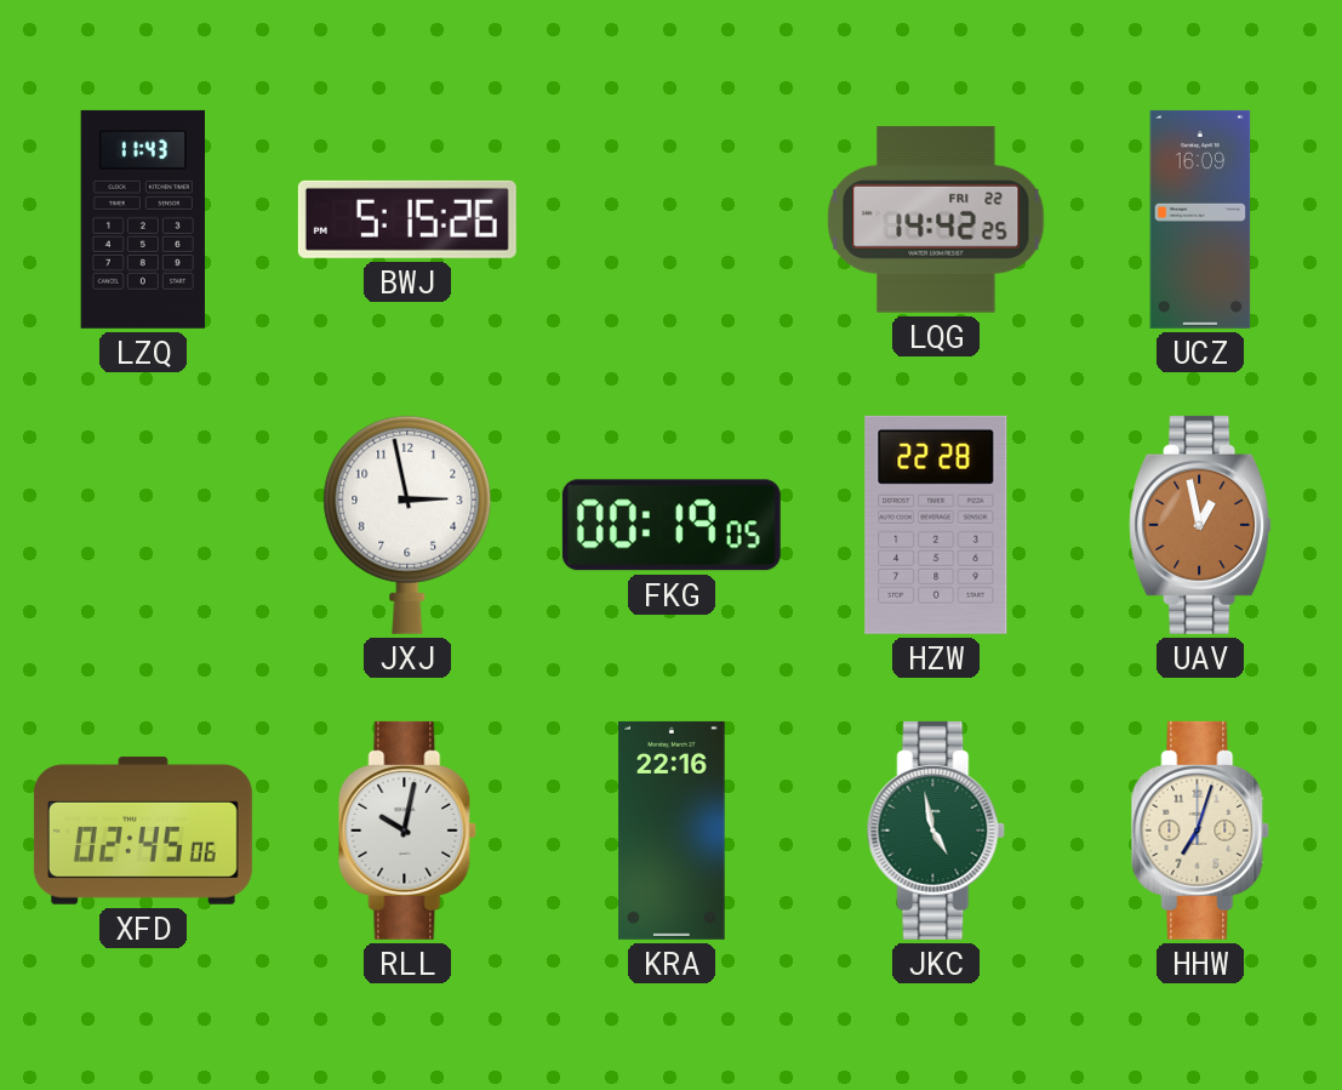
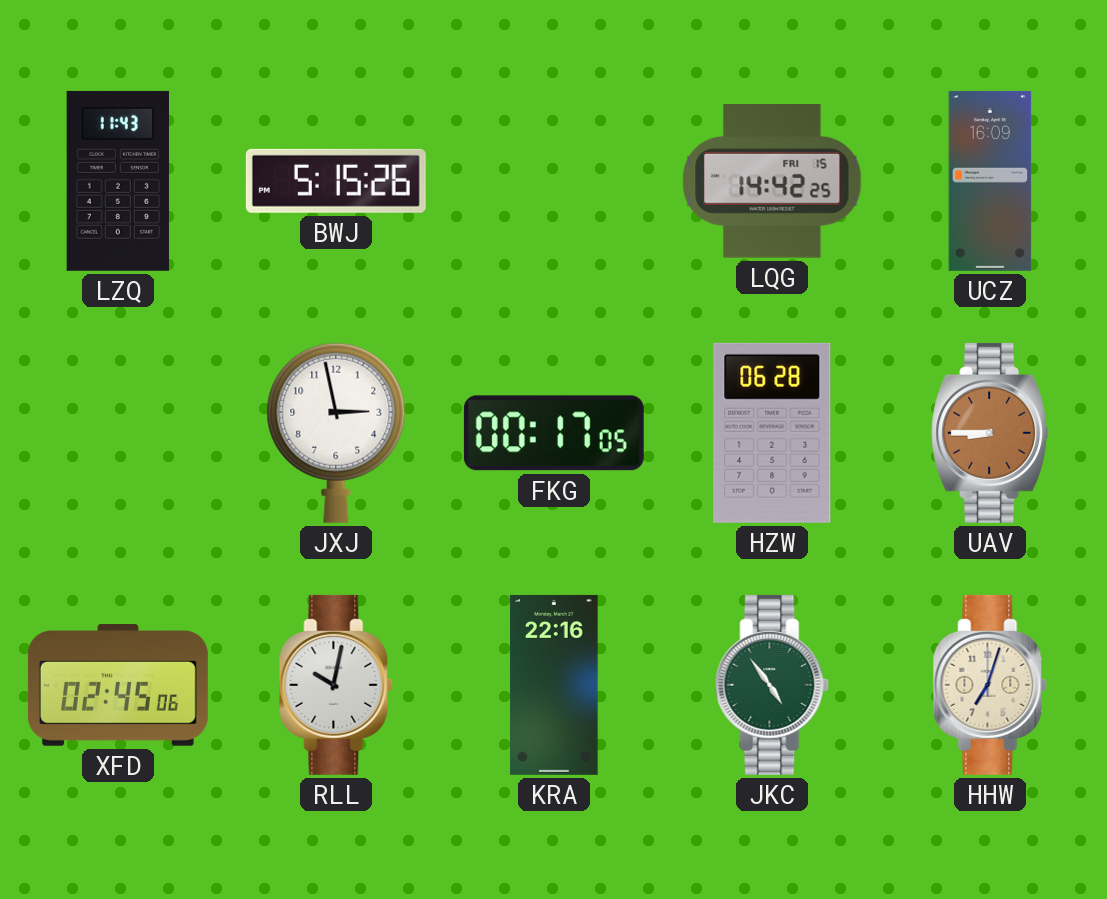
LQG date: FRI 22 -> FRI 15 (772, 181)
FKG: 00:19 -> 00:17 (554, 433)
HZW: 22:28 -> 06:28 (772, 433)
UAV: 12:58 -> 8:45 (991, 433)
JKC: 4:58 -> 4:54 (772, 685)
